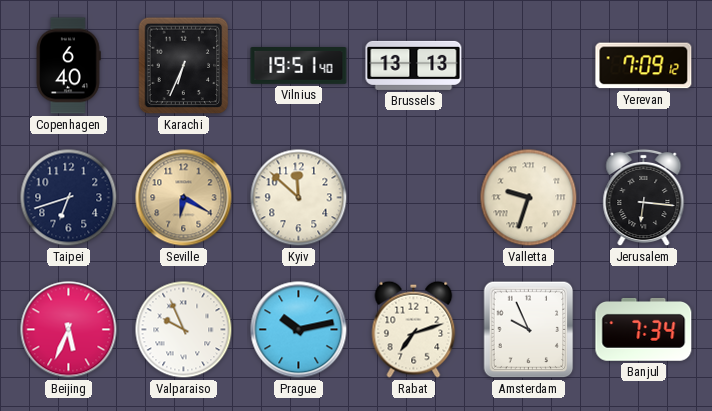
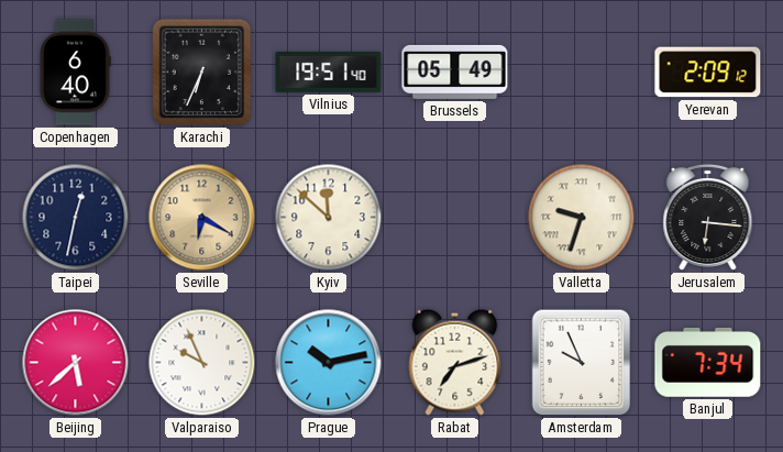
Brussels: 13:13 -> 05:49 (455, 71)
Yerevan: 7:09 -> 2:09 (708, 73)
Taipei: 6:42 -> 12:32 (76, 218)
Beijing: 5:34 -> 5:38 (76, 363)
